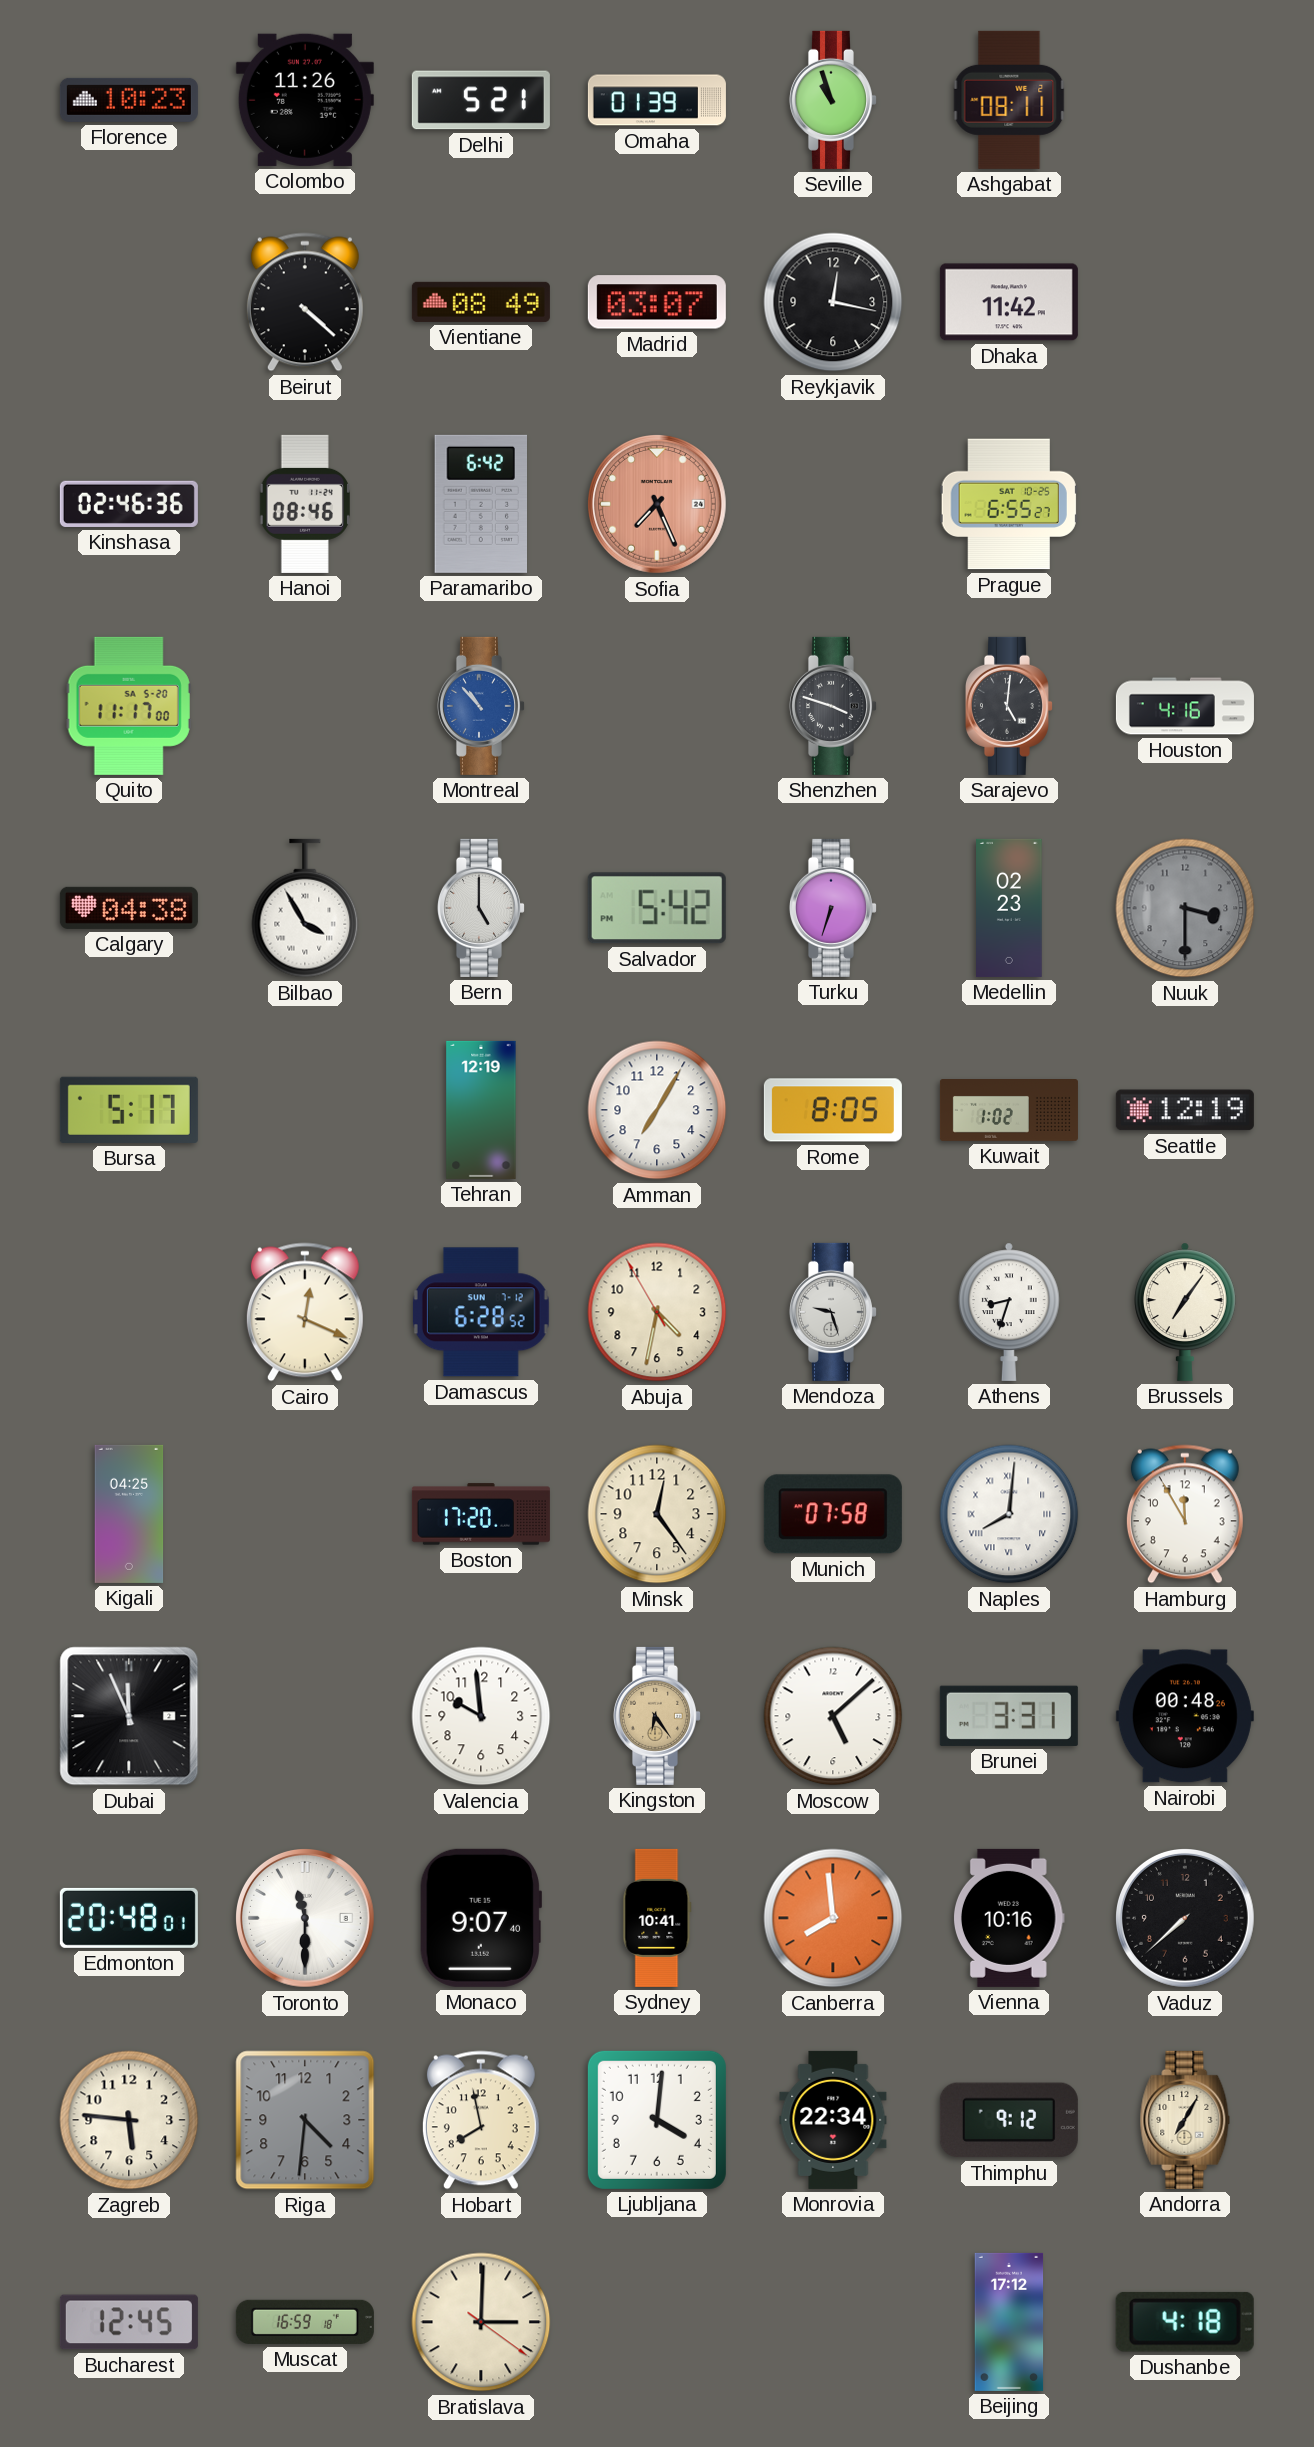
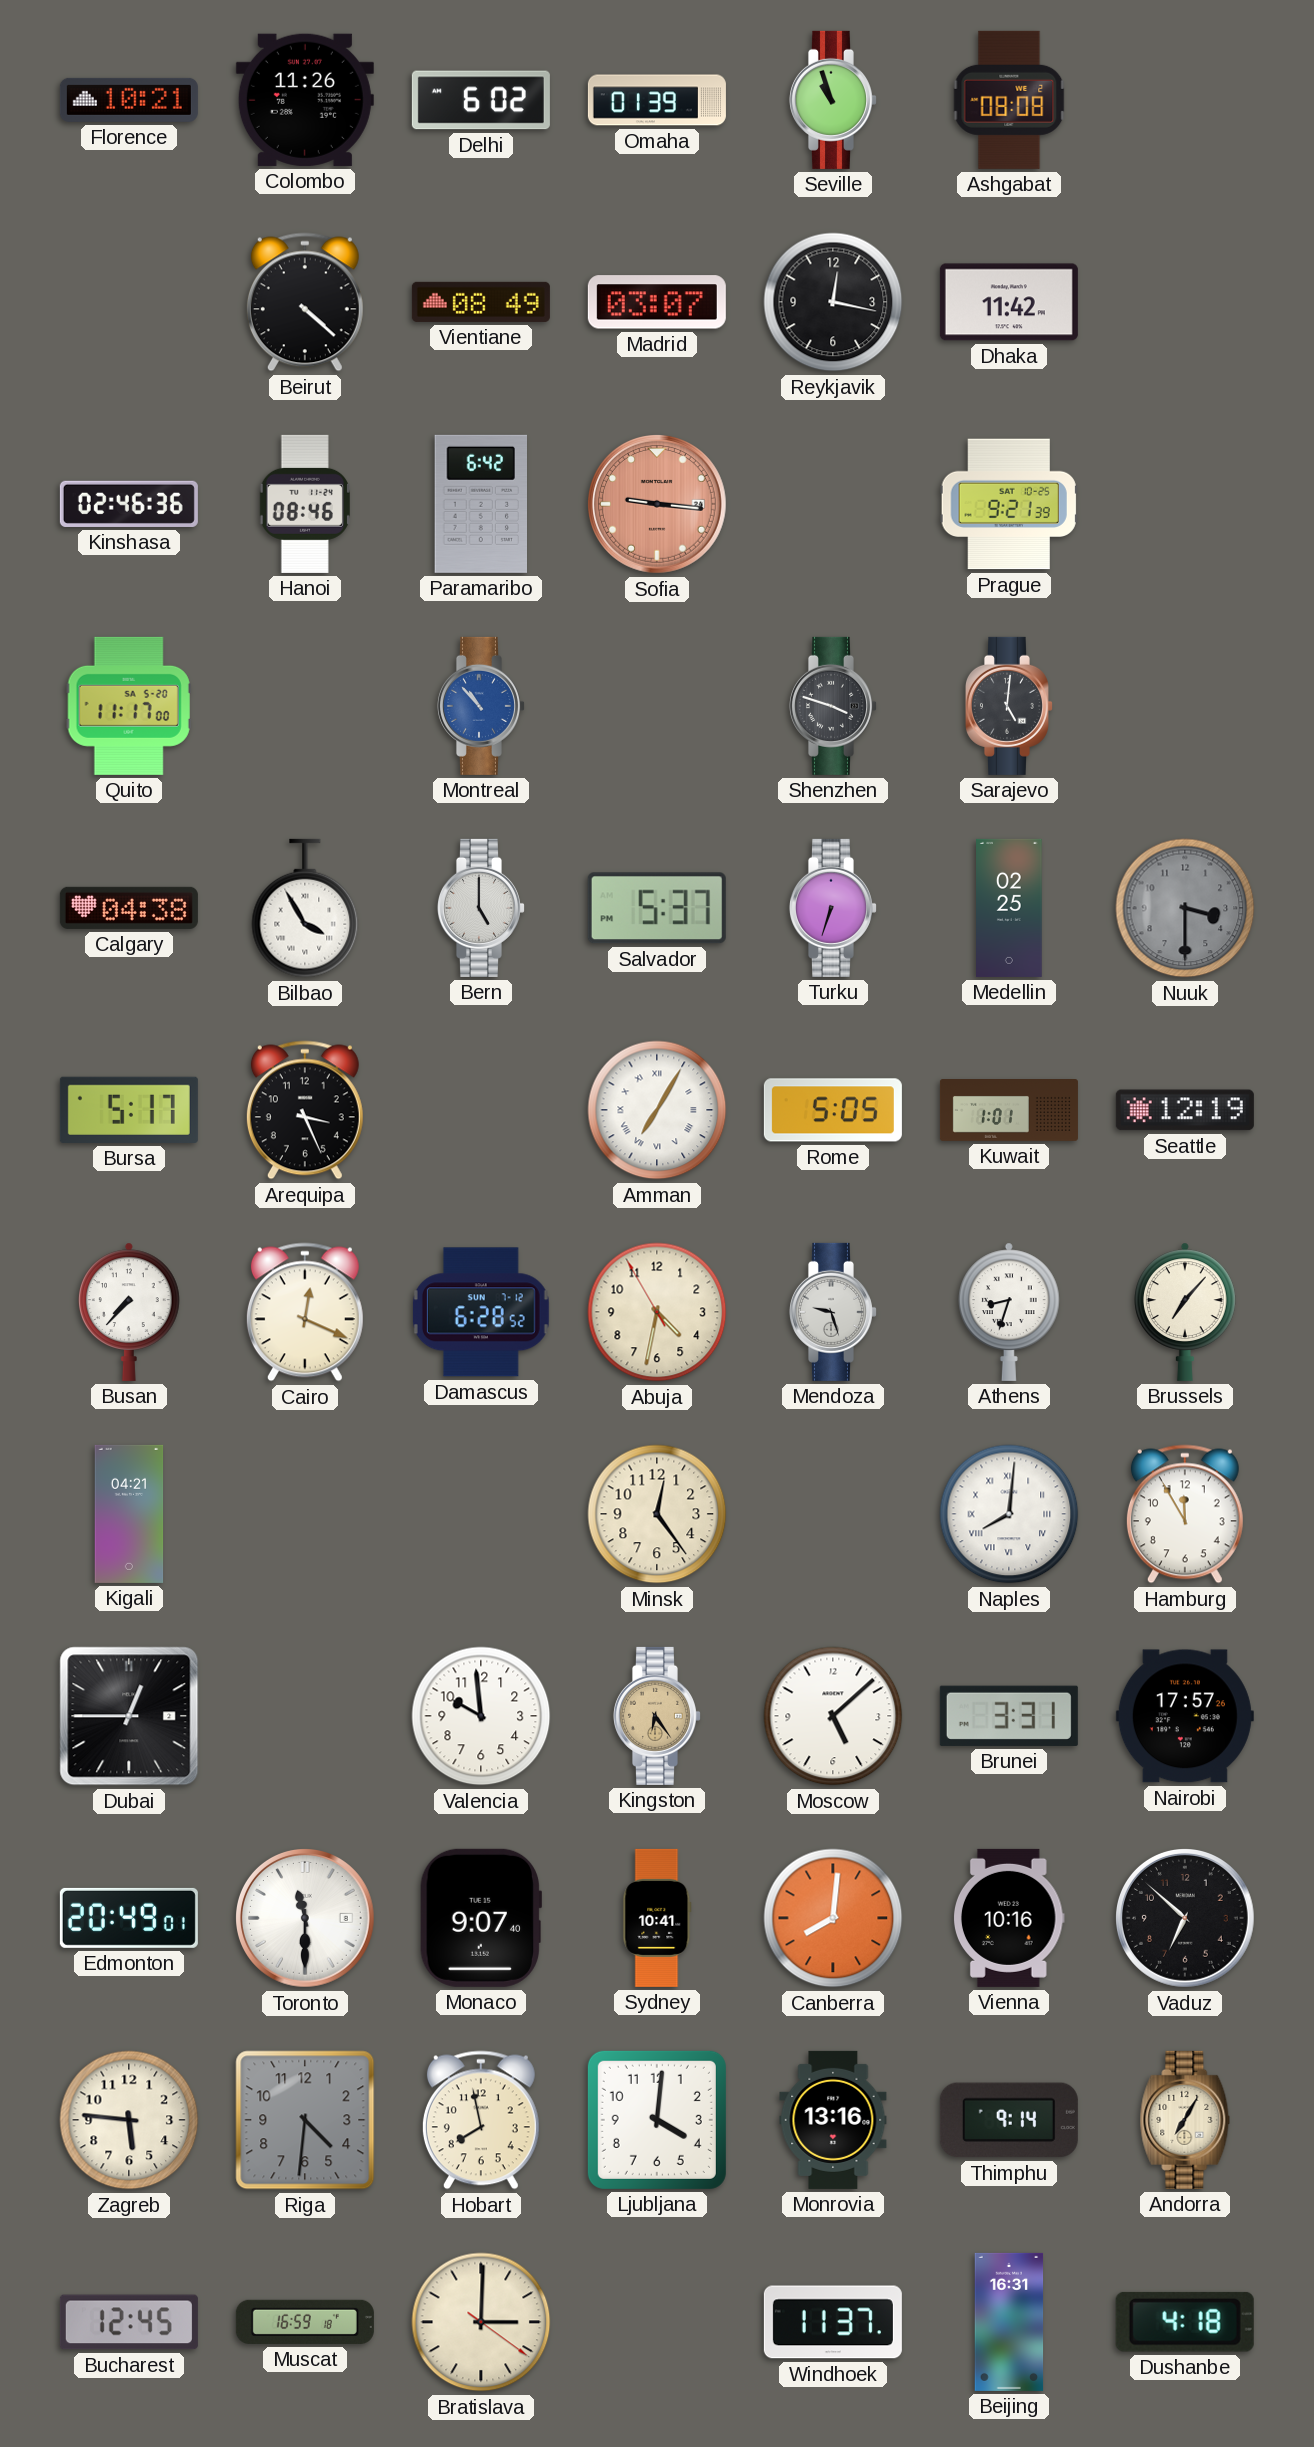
Florence: 10:23 -> 10:21 (129, 100)
Delhi: 5:21 -> 6:02 (481, 100)
Ashgabat: 08:11 -> 08:08 (1009, 100)
Sofia: 7:26 -> 9:16 (658, 505)
Prague: 6:55 -> 9:21 (1009, 504)
Houston: 4:16 -> none (1185, 706)
Salvador: 5:42 -> 5:37 (657, 908)
Medellin: 02:23 -> 02:25 (1009, 908)
Arequipa: none -> 3:26 (305, 1110)
Tehran: 12:19 -> none (481, 1110)
Amman numerals: Arabic -> Roman (657, 1110)
Rome: 8:05 -> 5:05 (833, 1110)
Kuwait: 1:02 -> 1:01 (1009, 1111)
Busan: none -> 7:37 (130, 1312)
Brussels: 7:06 -> 7:07 (1186, 1312)
Kigali: 04:25 -> 04:21 (129, 1514)
Boston: 17:20 -> none (481, 1514)
Munich: 07:58 -> none (833, 1514)
Dubai: 11:56 -> 12:45 (129, 1716)
Nairobi: 00:48 -> 17:57 (1185, 1716)
Edmonton: 20:48 -> 20:49 (129, 1918)
Canberra: 7:59 -> 8:01 (833, 1918)
Vaduz: 7:38 -> 6:52 (1186, 1919)
Monrovia: 22:34 -> 13:16 (833, 2120)
Thimphu: 9:12 -> 9:14 (1009, 2120)
Windhoek: none -> 11:37 (833, 2322)
Beijing: 17:12 -> 16:31 (1009, 2322)
